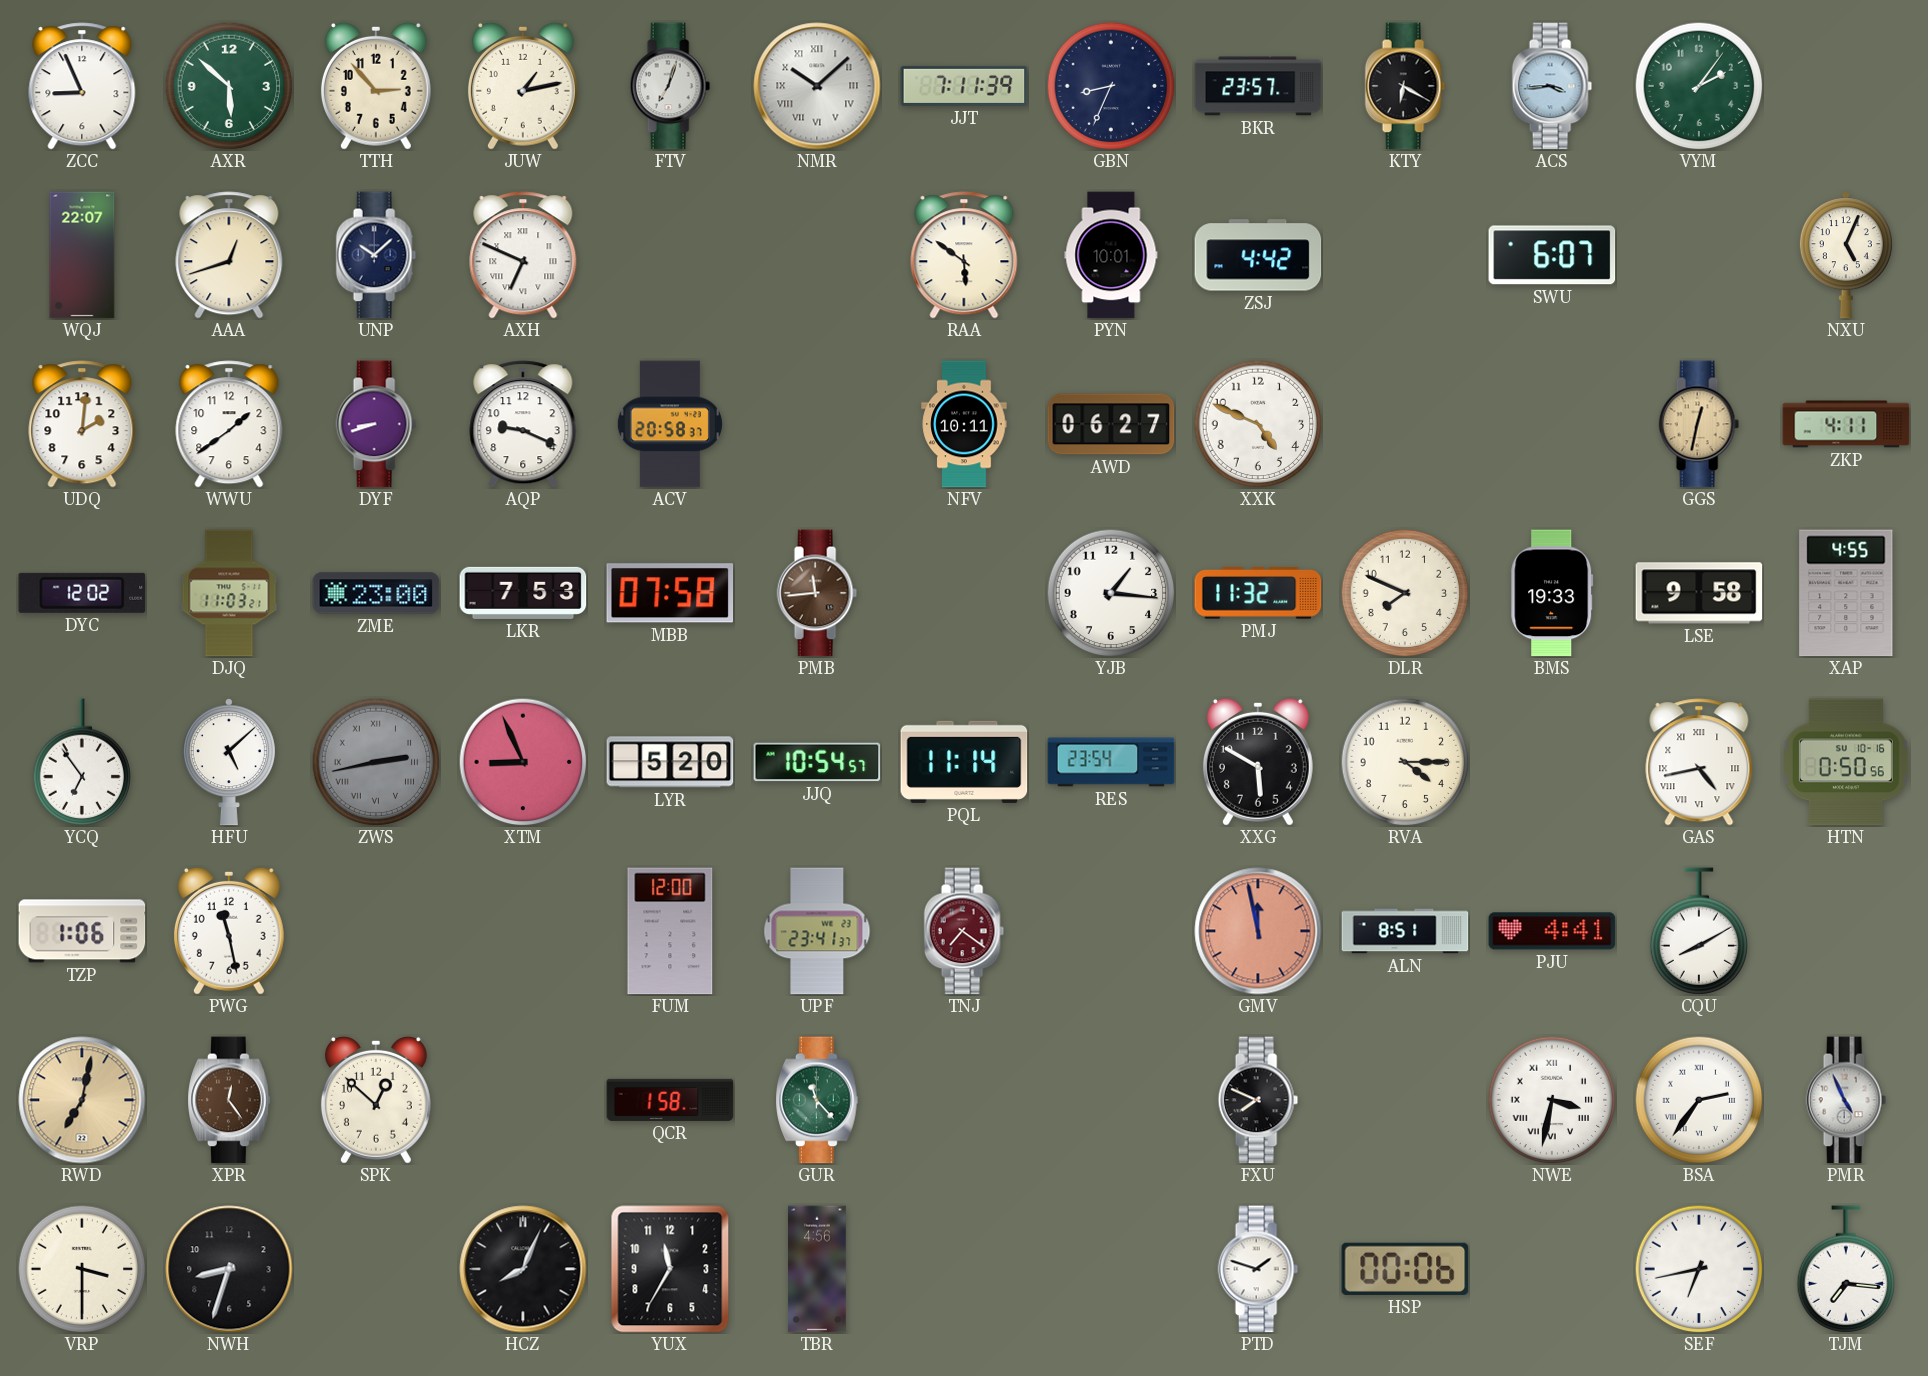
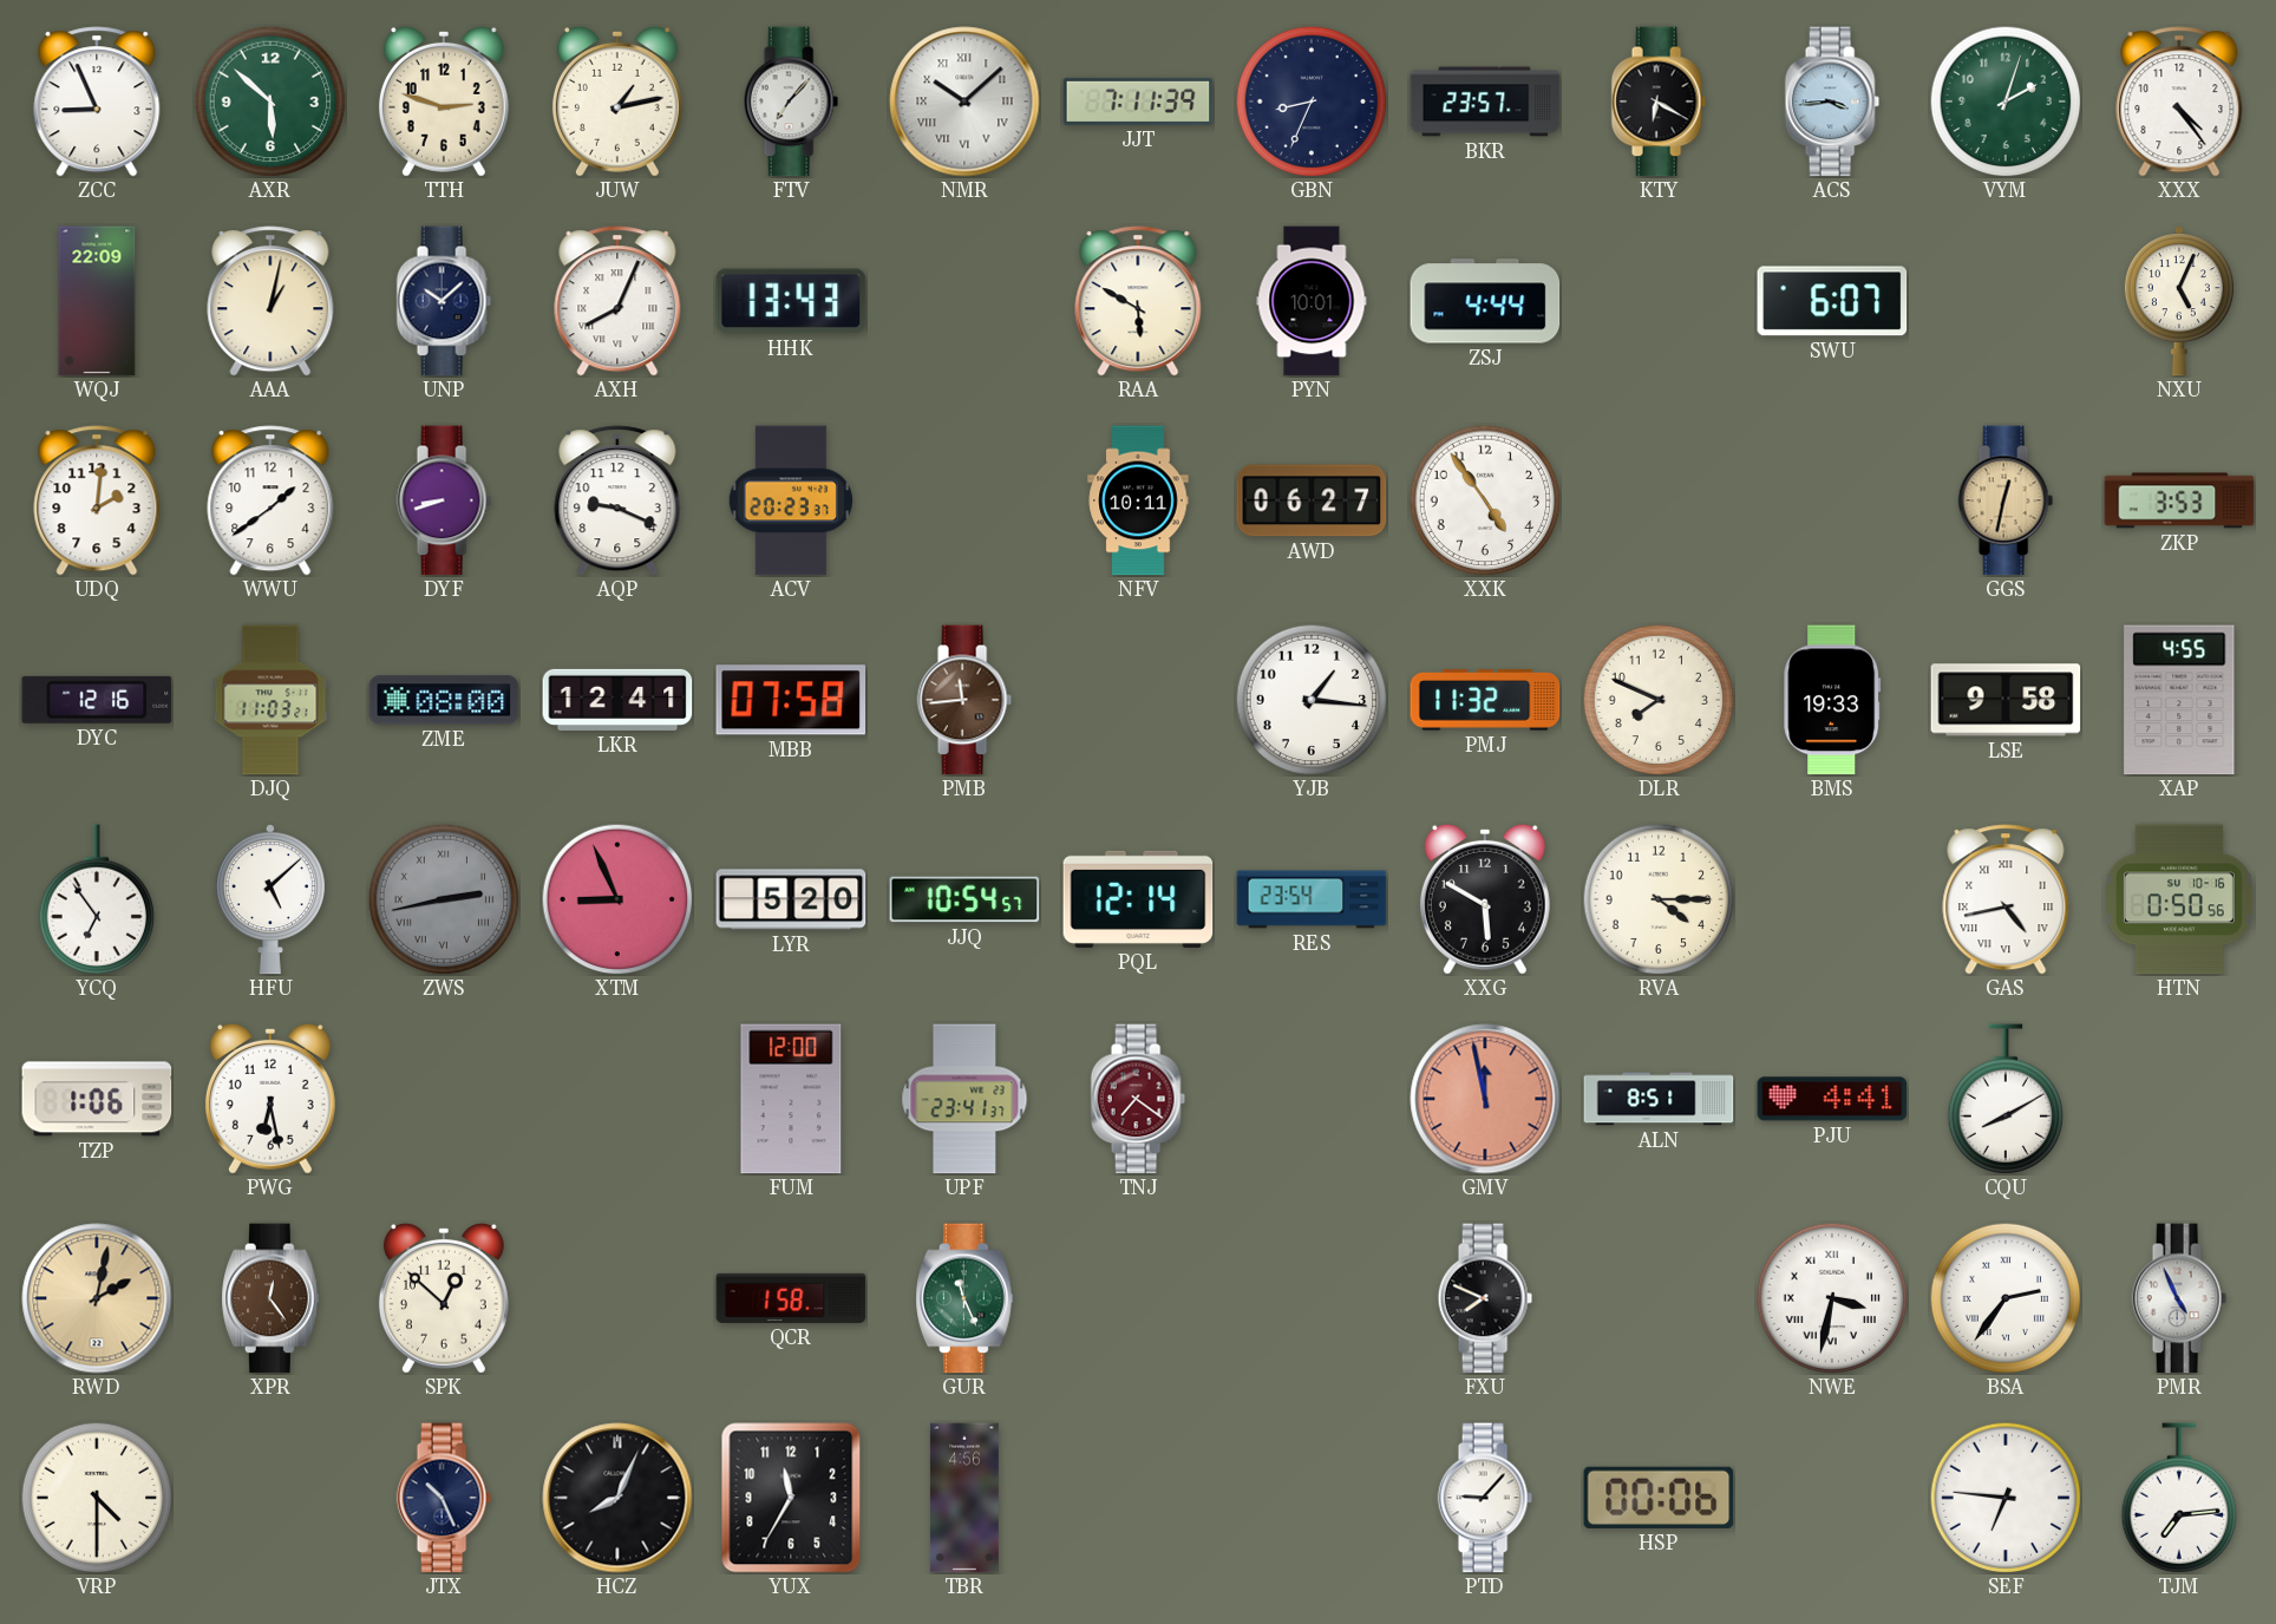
TTH: 2:53 -> 2:48 (444, 102)
FTV: 7:03 -> 7:07 (791, 102)
VYM: 2:06 -> 2:03 (2006, 102)
XXX: none -> 4:24 (2179, 102)
WQJ: 22:07 -> 22:09 (97, 301)
AAA: 12:42 -> 1:02 (270, 301)
AXH: 6:49 -> 8:04 (617, 301)
HHK: none -> 13:43 (791, 301)
RAA: 5:51 -> 5:50 (1138, 301)
ZSJ: 4:42 -> 4:44 (1485, 301)
ACV: 20:58 -> 20:23 (791, 500)
XXK: 4:49 -> 4:54 (1485, 500)
ZKP: 4:11 -> 3:53 (2179, 500)
DYC: 12:02 -> 12:16 (97, 700)
ZME: 23:00 -> 08:00 (444, 700)
LKR: 7:53 -> 12:41 (617, 700)
PQL: 11:14 -> 12:14 (1138, 899)
PWG: 11:28 -> 6:28 (270, 1099)
RWD: 7:02 -> 2:02 (97, 1298)
GUR: 11:23 -> 11:26 (964, 1298)
VRP: 3:30 -> 4:30 (97, 1498)
NWH: 8:33 -> none (229, 1269)
JTX: none -> 10:26 (444, 1498)
PTD: 1:48 -> 9:07 (1485, 1498)
SEF: 6:43 -> 6:46 (2006, 1498)
TJM: 7:16 -> 7:14 (2179, 1498)
